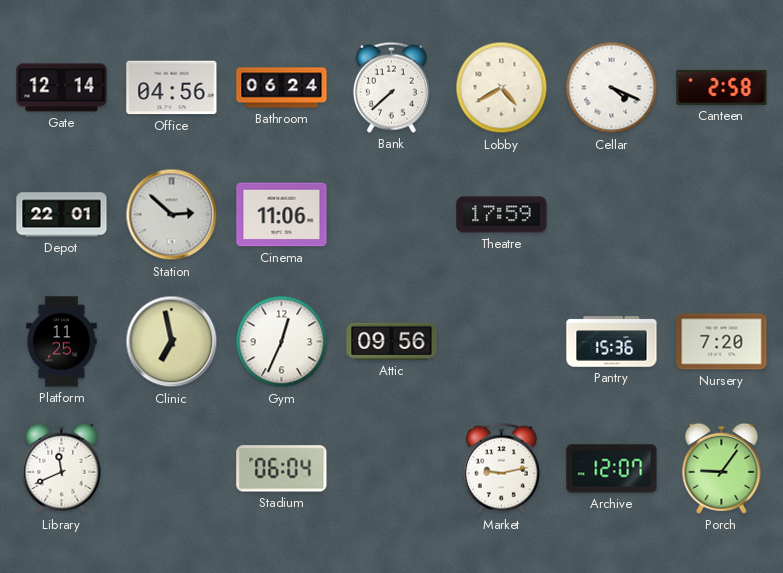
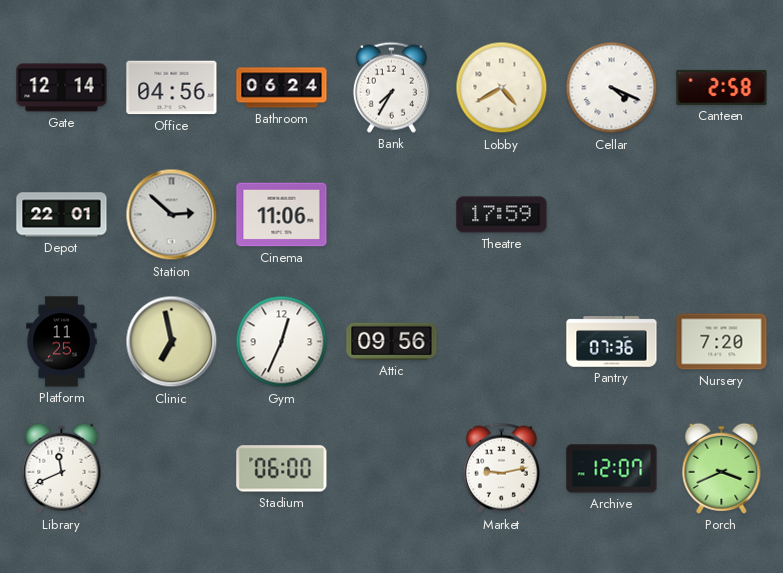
Bank: 7:38 -> 7:35 (391, 87)
Pantry: 15:36 -> 07:36 (612, 342)
Stadium: 06:04 -> 06:00 (282, 469)
Porch: 9:06 -> 3:41 (722, 468)
